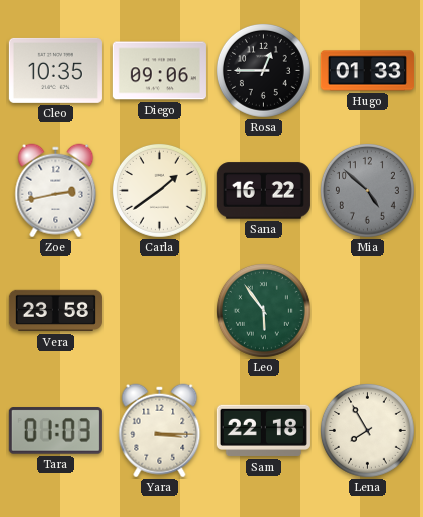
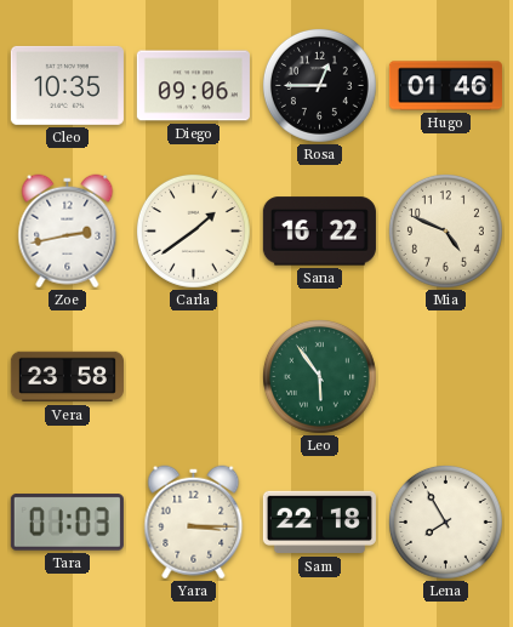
Hugo: 01:33 -> 01:46 (445, 86)
Mia: 4:52 -> 4:49 (445, 230)
Mia dial: grey -> cream (445, 230)
